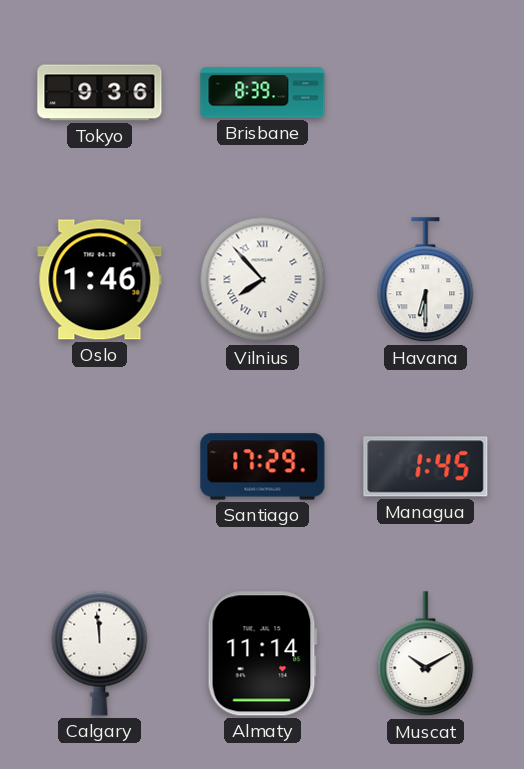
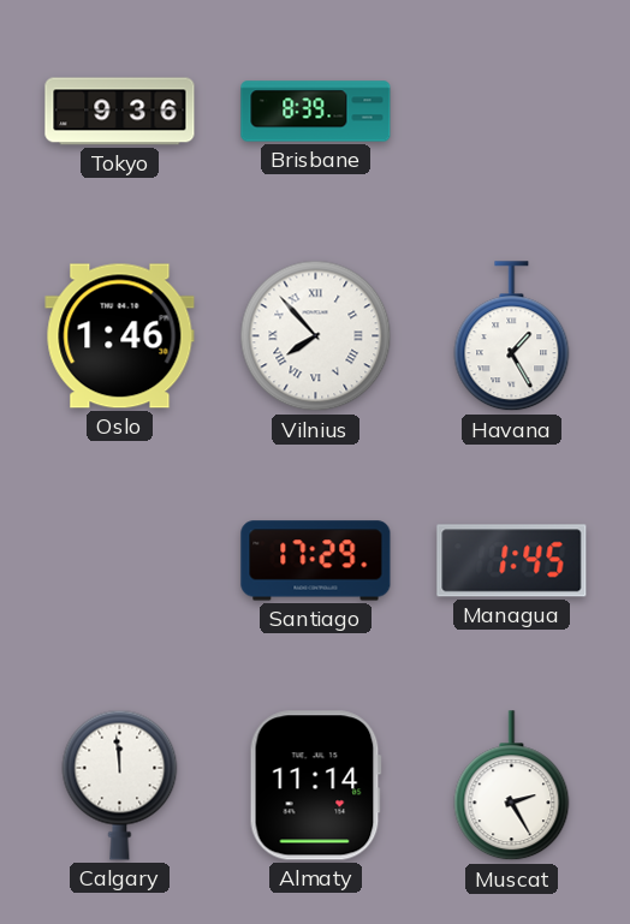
Havana: 6:30 -> 1:25 (512, 336)
Muscat: 10:10 -> 2:25 (512, 786)
